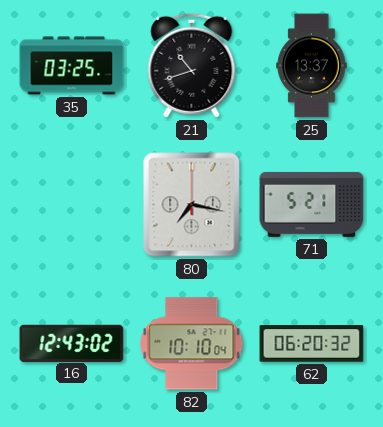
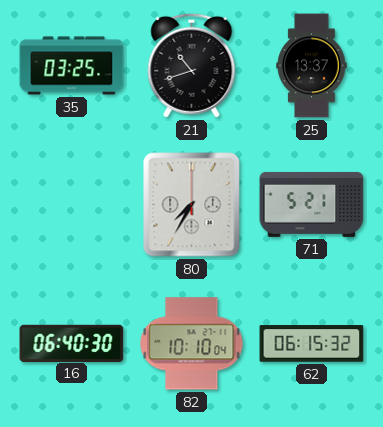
80: 7:17 -> 7:35 (192, 205)
16: 12:43 -> 06:40 (72, 343)
62: 06:20 -> 06:15 (312, 344)
